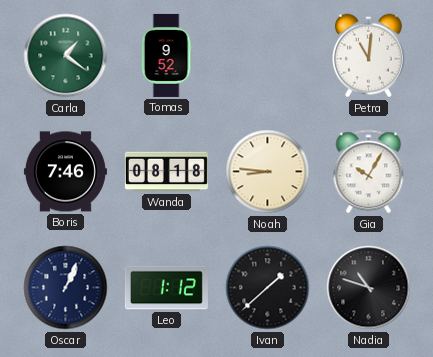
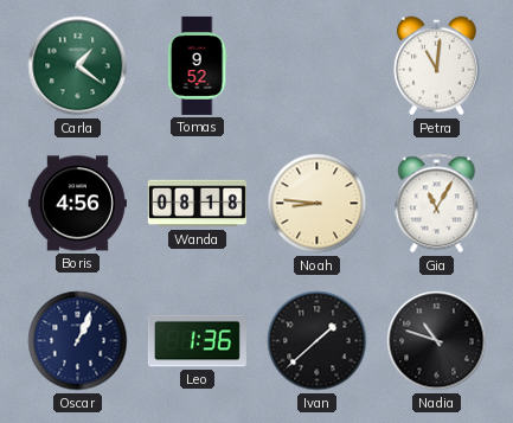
Boris: 7:46 -> 4:56 (77, 204)
Gia: 10:05 -> 11:05 (437, 204)
Leo: 1:12 -> 1:36 (197, 341)
